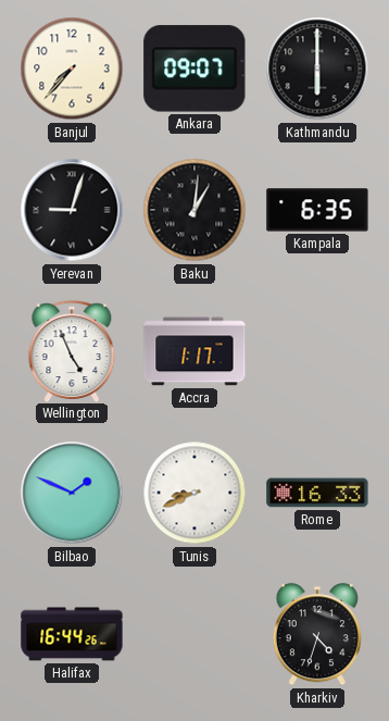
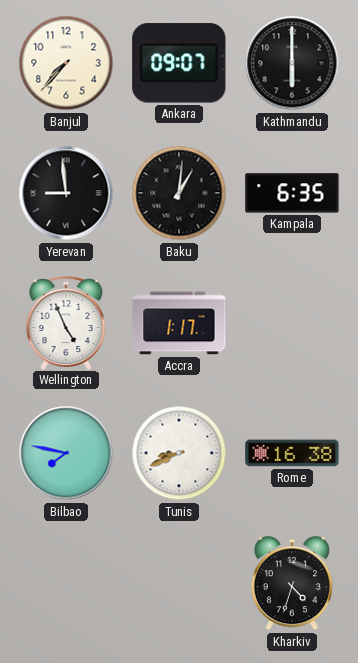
Yerevan: 9:03 -> 8:59 (66, 193)
Bilbao: 1:49 -> 7:47 (66, 453)
Rome: 16:33 -> 16:38 (292, 453)
Halifax: 16:44 -> none (72, 634)
